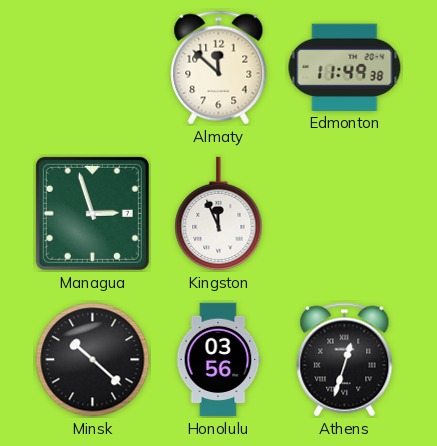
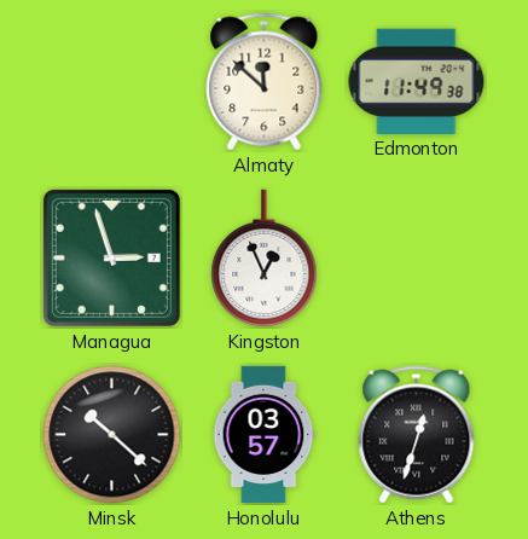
Kingston: 11:56 -> 12:56 (265, 259)
Honolulu: 03:56 -> 03:57 (263, 435)
